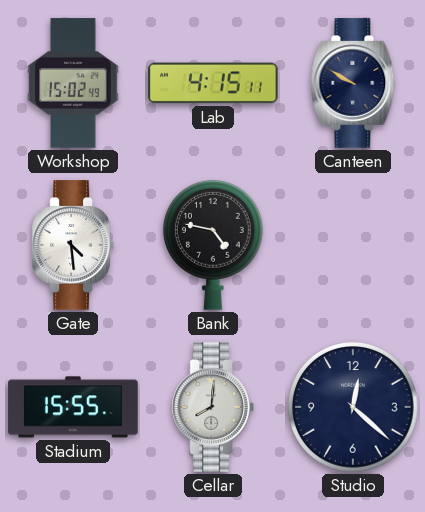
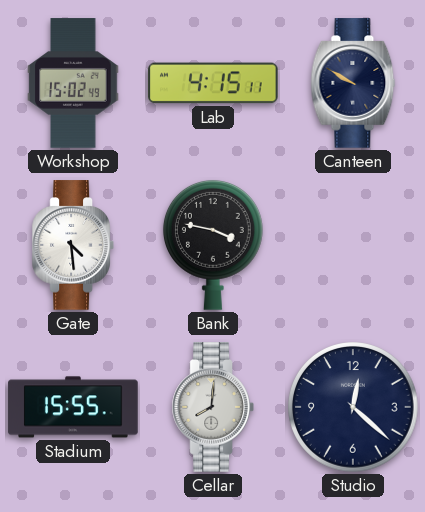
Bank: 4:47 -> 3:47 (213, 245)
